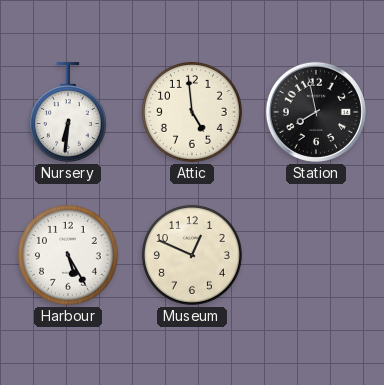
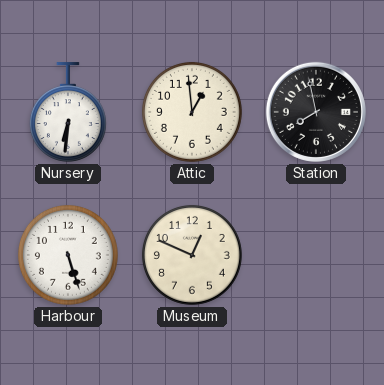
Attic: 4:59 -> 12:59 (192, 112)
Harbour: 5:25 -> 5:27 (68, 255)
